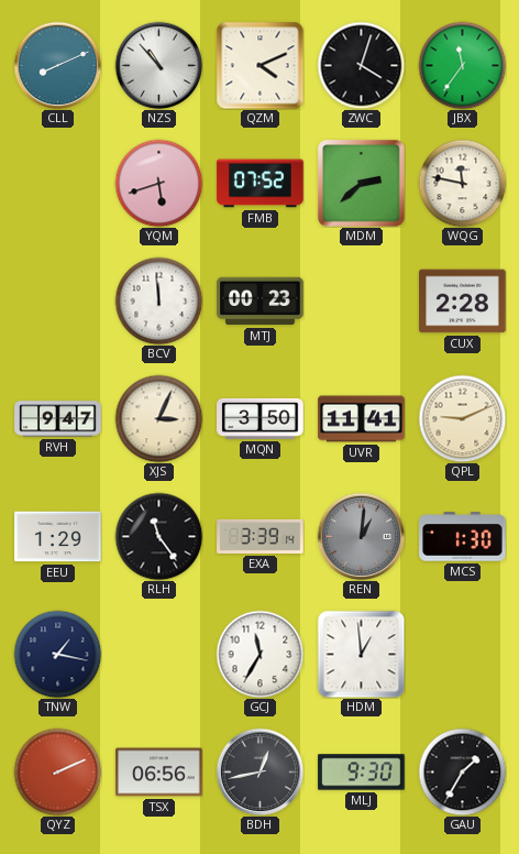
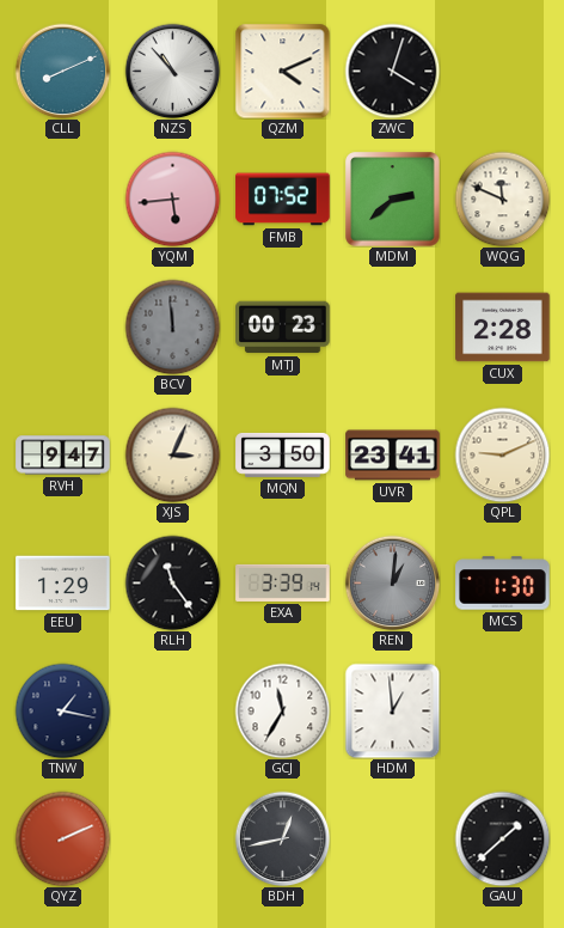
JBX: 11:36 -> none (462, 65)
YQM: 5:42 -> 5:44 (172, 199)
WQG: 11:47 -> 11:49 (502, 199)
BCV dial: white -> grey (172, 326)
UVR: 11:41 -> 23:41 (393, 456)
TSX: 06:56 -> none (159, 773)
MLJ: 9:30 -> none (362, 773)
GAU: 1:35 -> 1:38 (502, 838)
